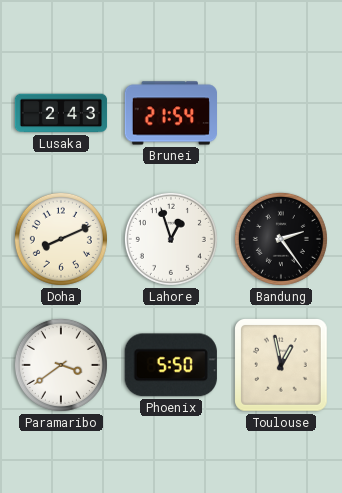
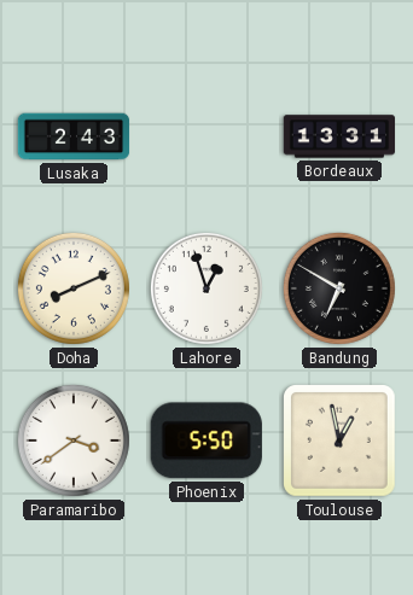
Brunei: 21:54 -> none (170, 113)
Bordeaux: none -> 13:31 (339, 136)
Bandung: 2:24 -> 6:50 (339, 288)
